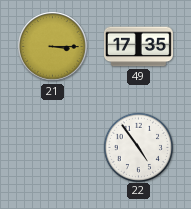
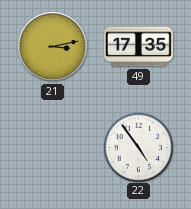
21: 3:15 -> 3:13 (53, 47)
